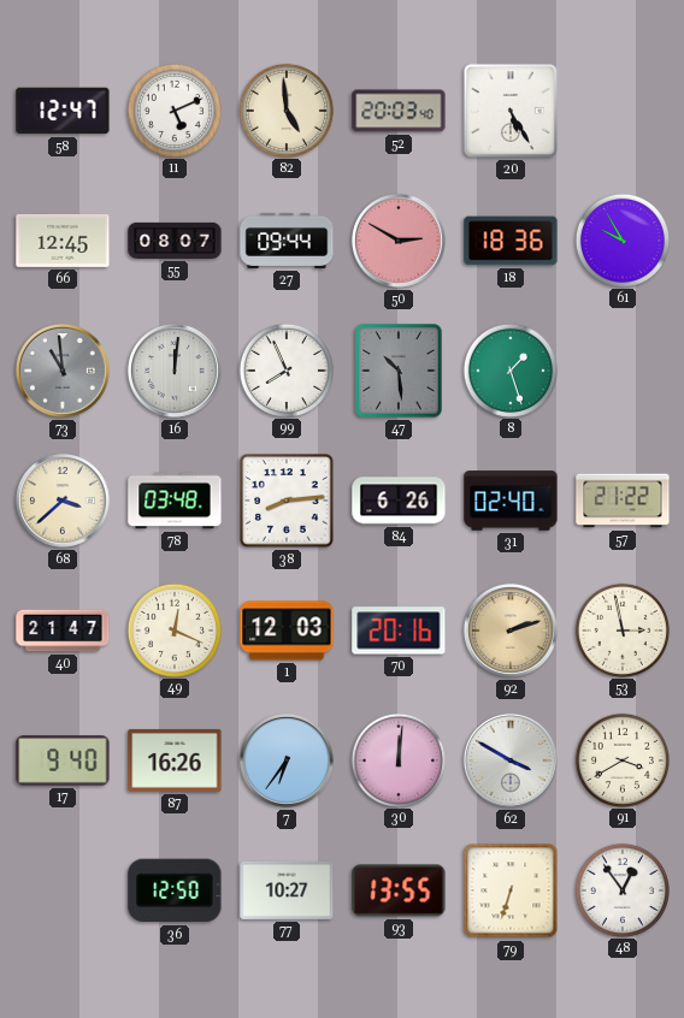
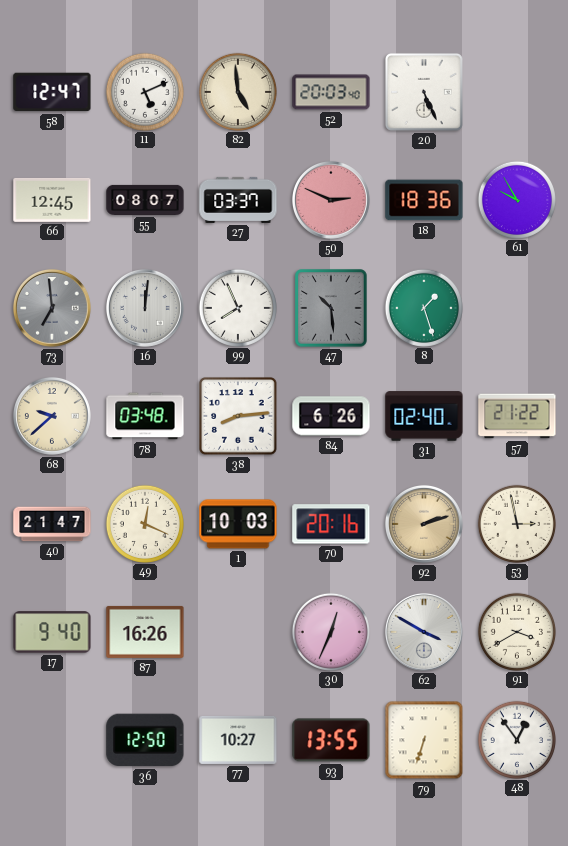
20: 5:25 -> 5:26 (424, 92)
27: 09:44 -> 03:37 (238, 200)
50: 2:50 -> 2:49 (331, 200)
73: 10:59 -> 6:59 (52, 308)
68: 3:38 -> 9:38 (52, 416)
1: 12:03 -> 10:03 (238, 524)
7: 6:36 -> none (287, 760)
30: 12:01 -> 12:34 (330, 631)
